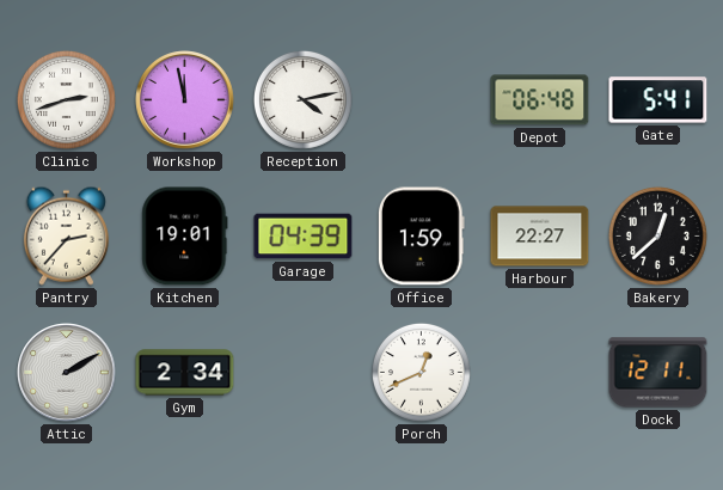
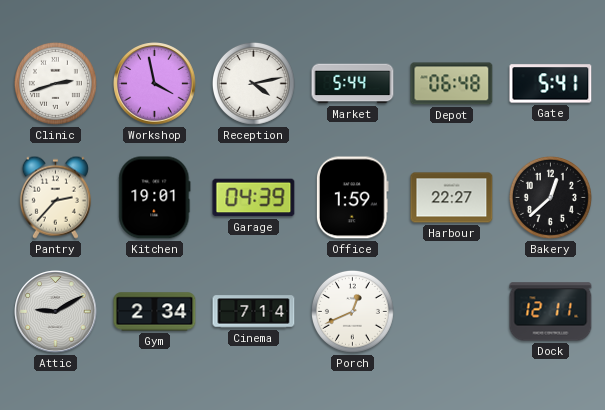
Workshop: 11:58 -> 3:58 (155, 84)
Market: none -> 5:44 (353, 84)
Attic: 2:10 -> 9:10 (56, 312)
Cinema: none -> 7:14 (254, 312)
